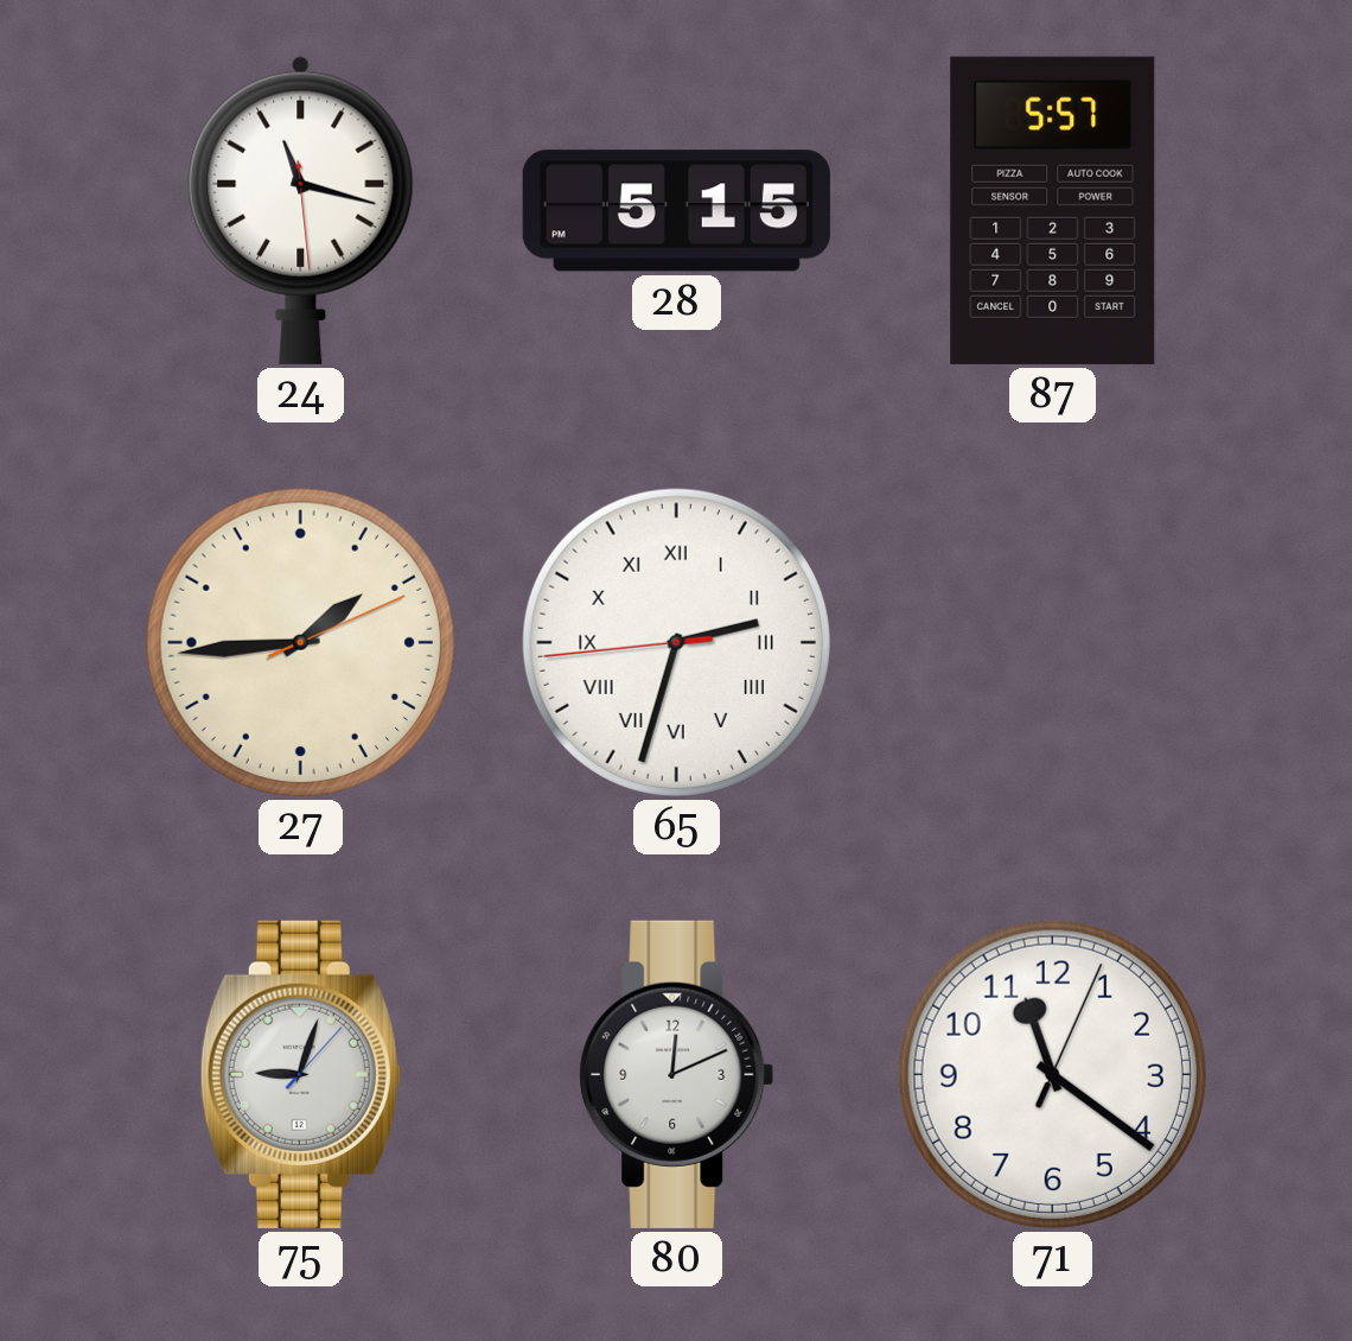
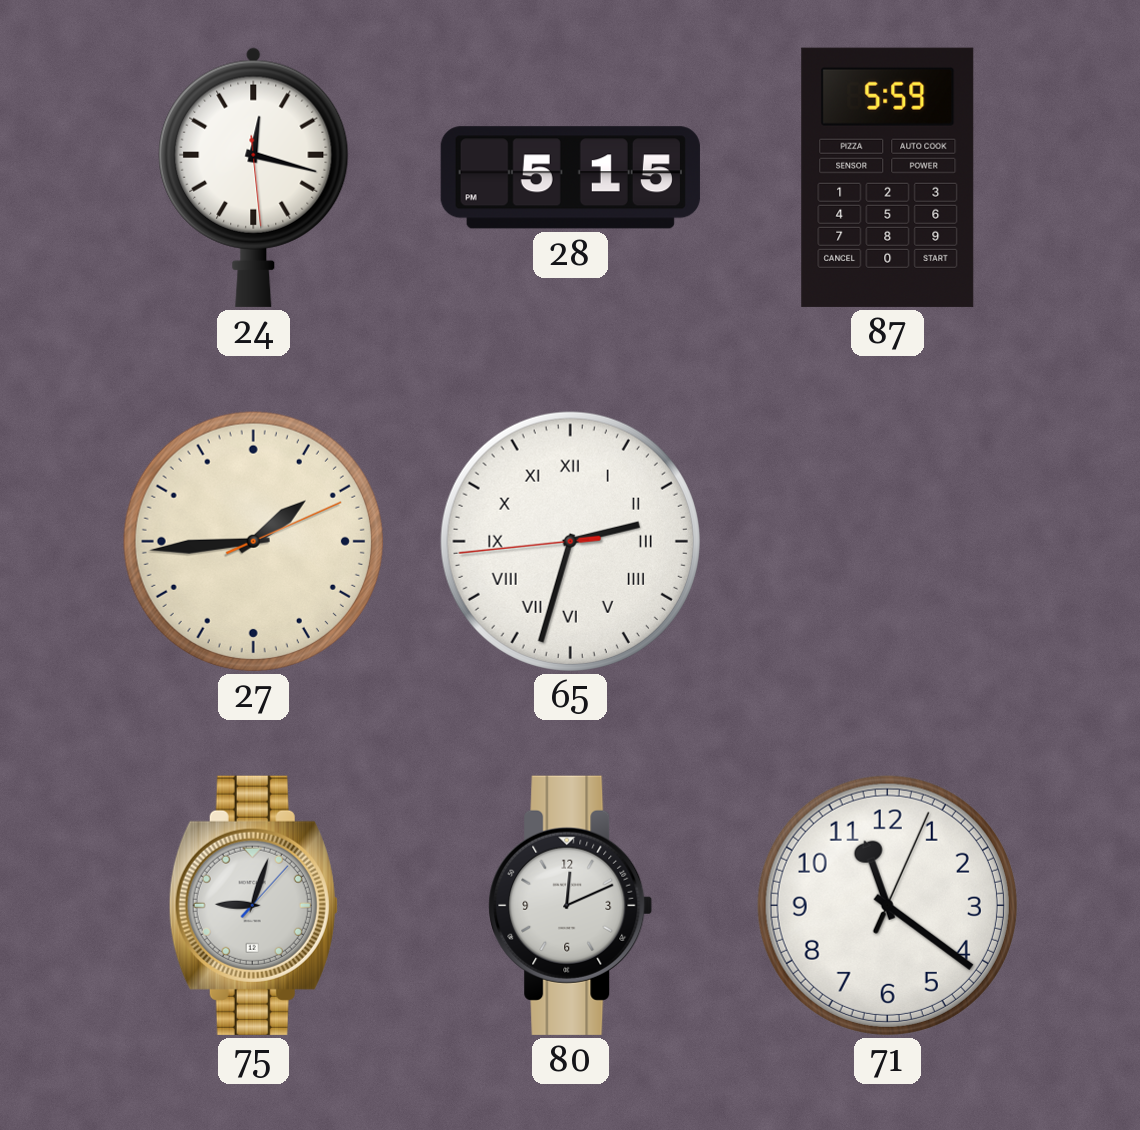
24: 11:17 -> 12:17 (254, 177)
87: 5:57 -> 5:59 (888, 177)
